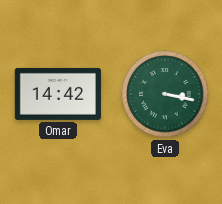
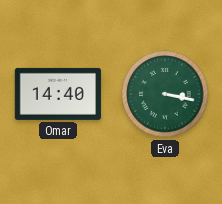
Omar: 14:42 -> 14:40 (58, 94)
